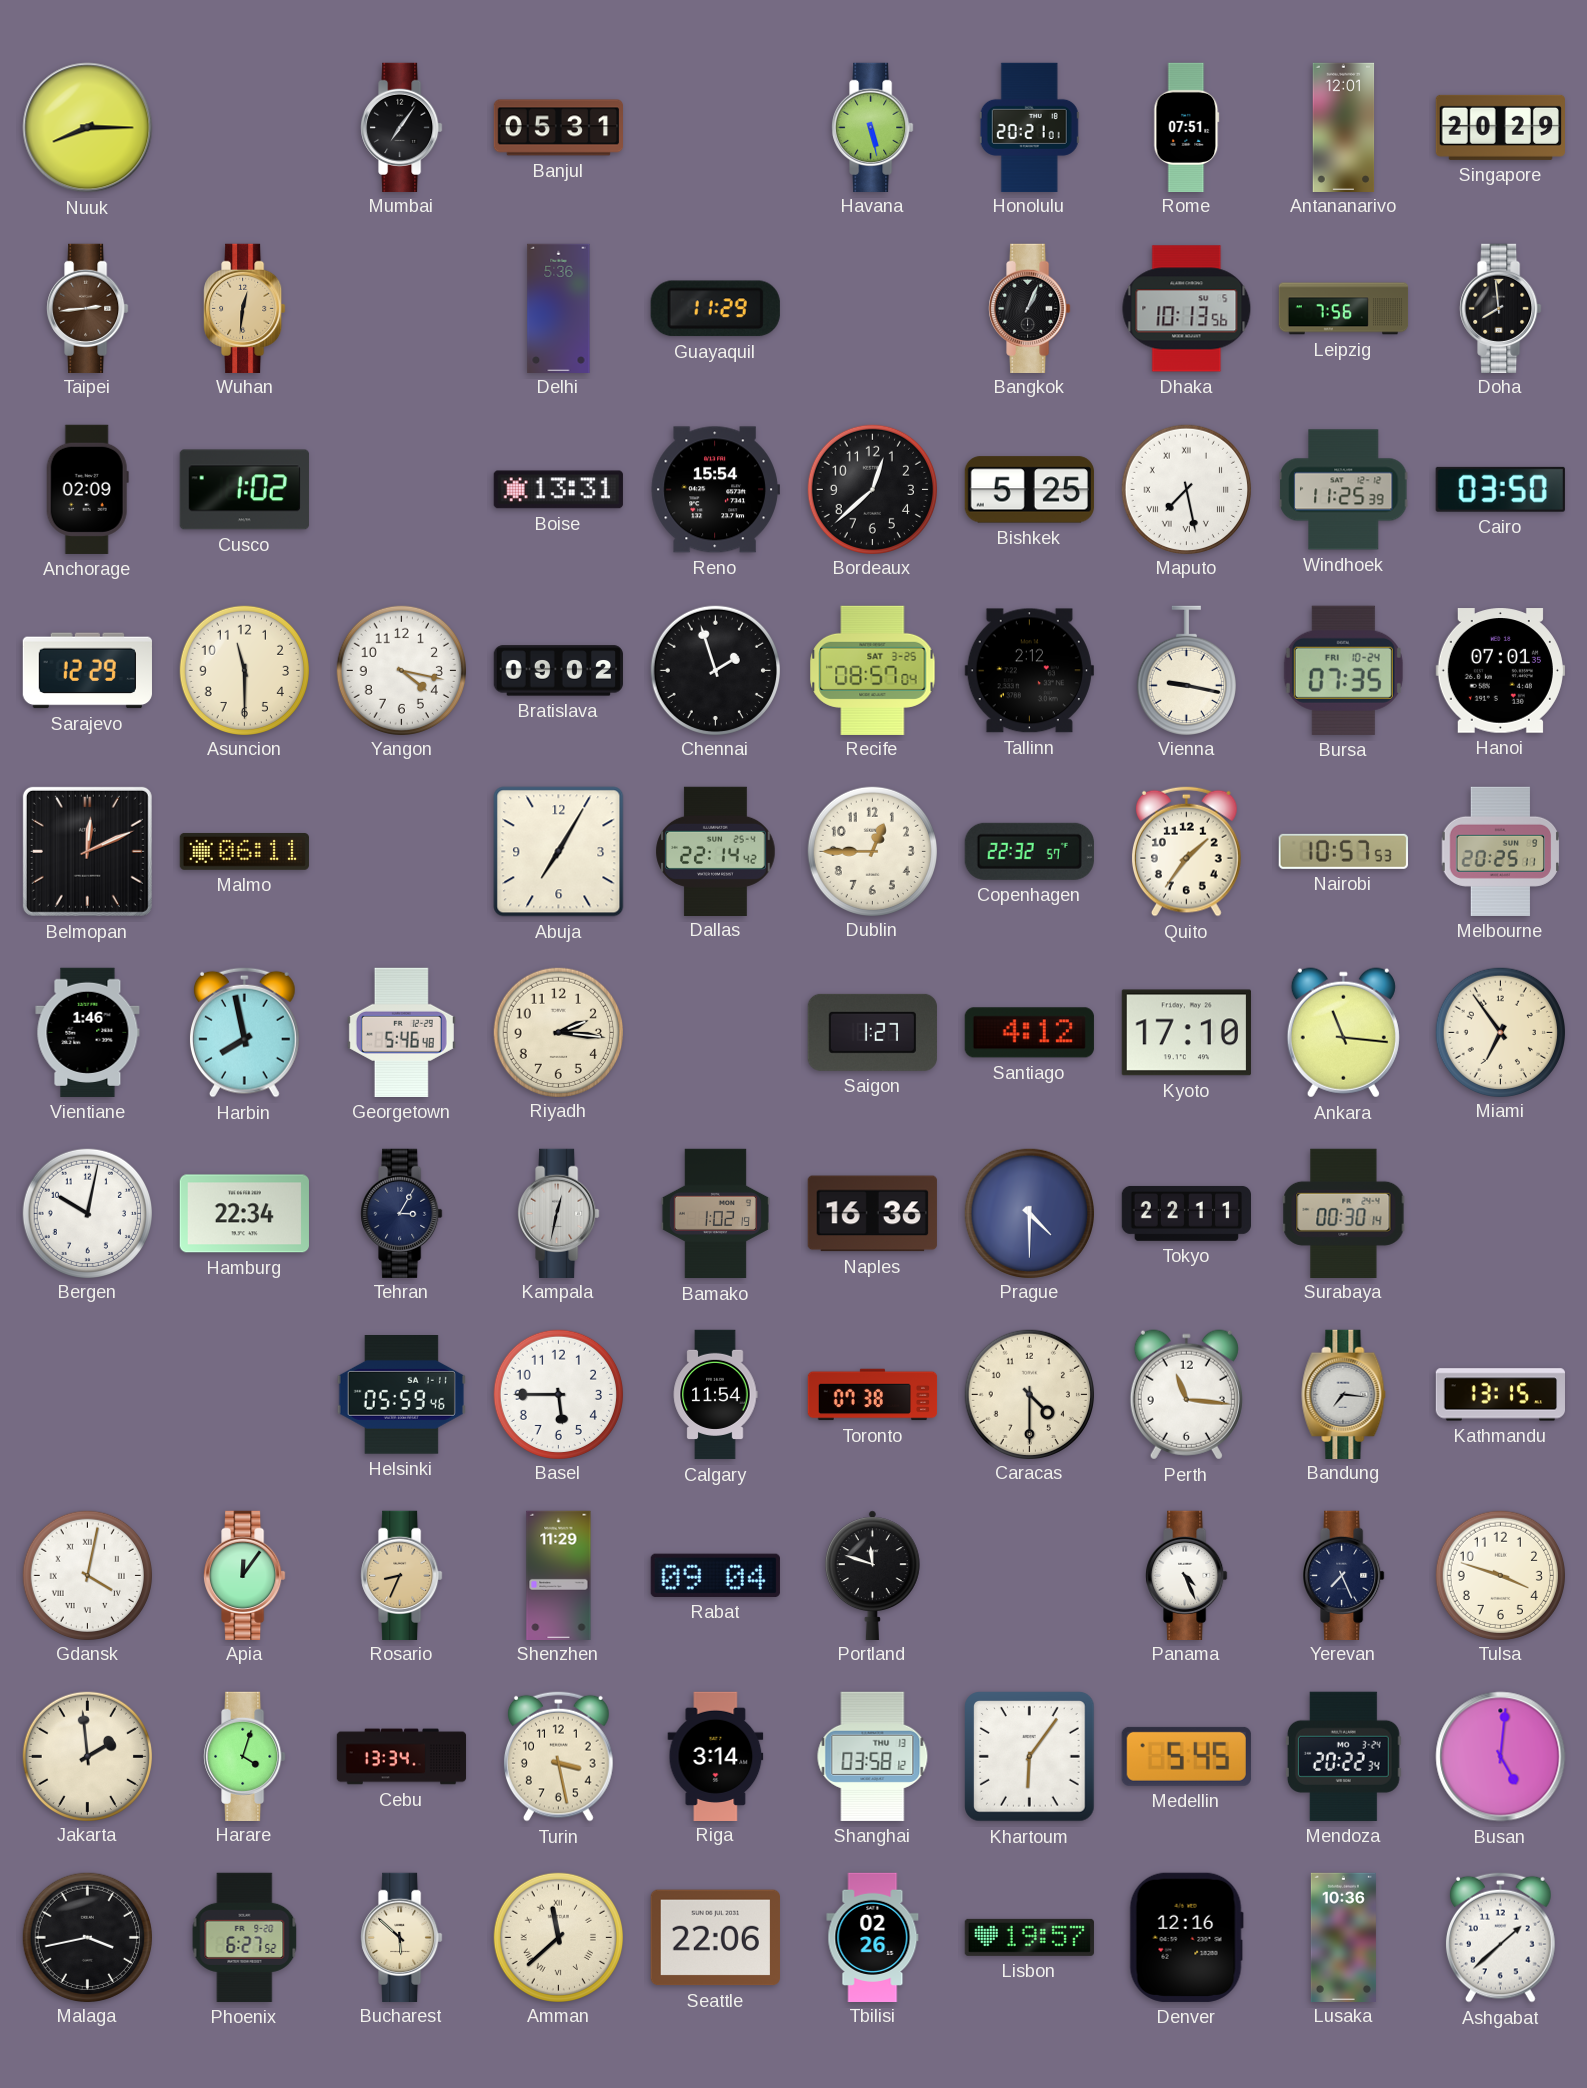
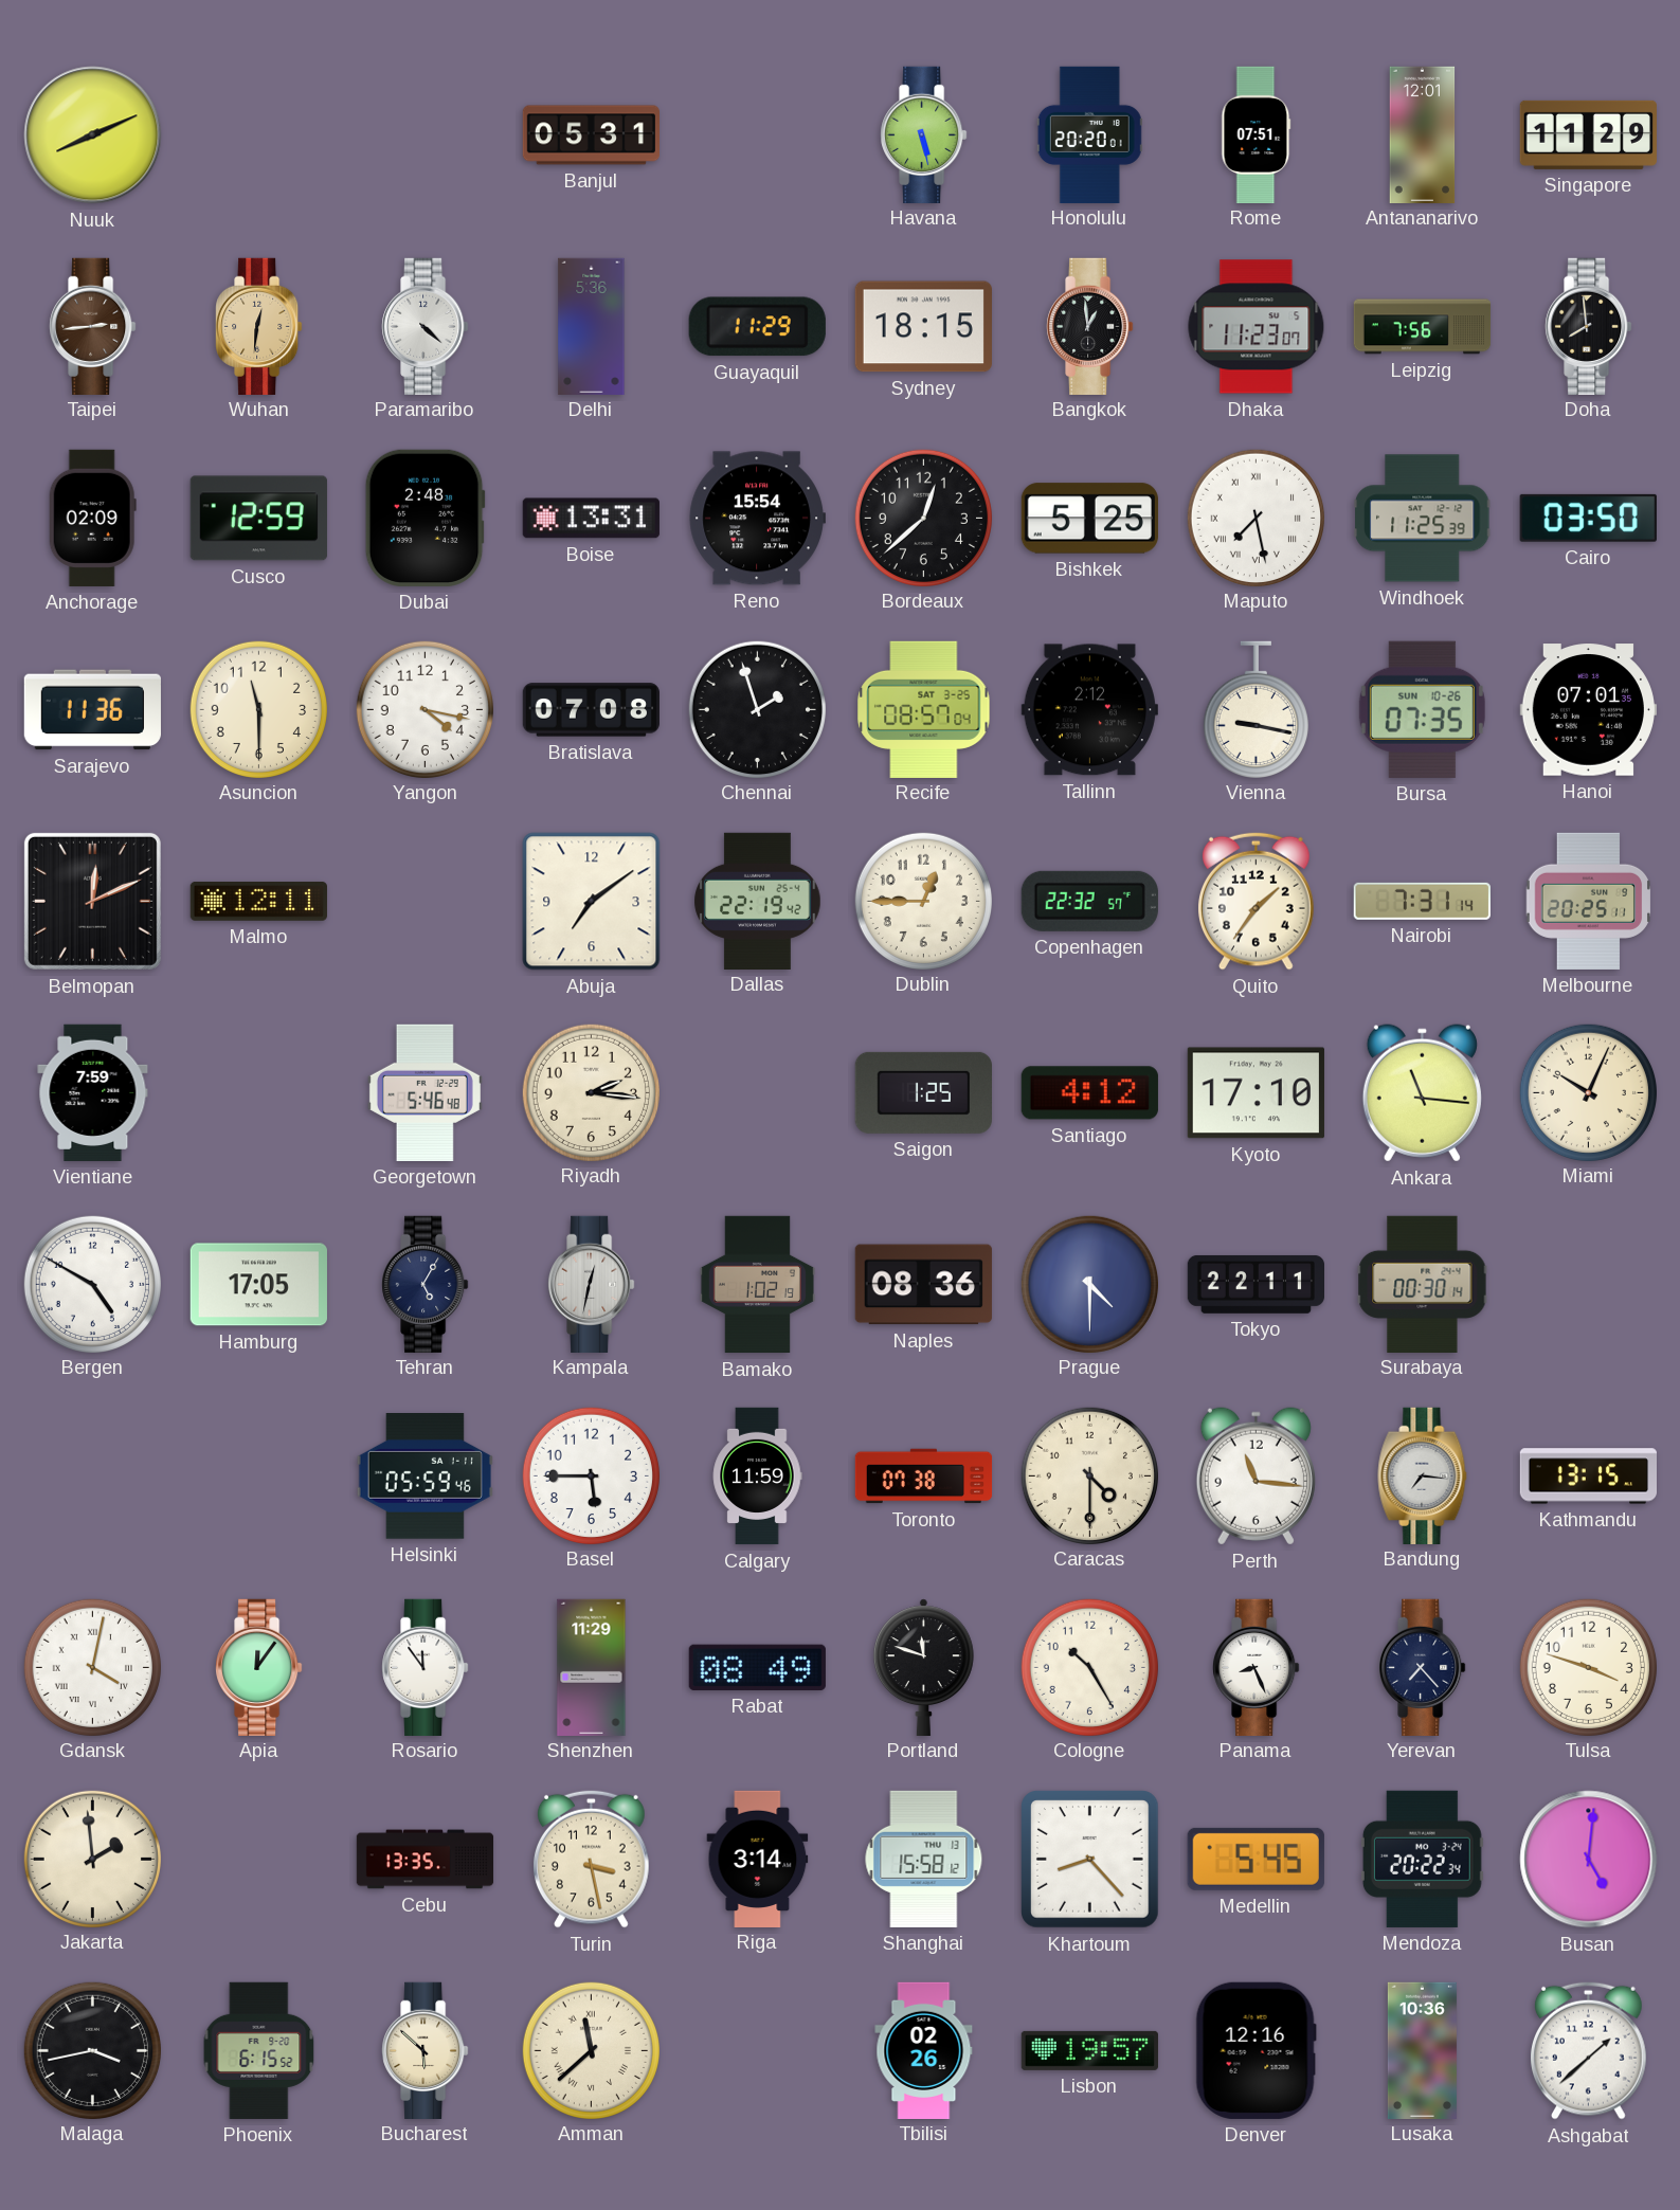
Nuuk: 8:15 -> 8:11 (93, 135)
Mumbai: 7:06 -> none (402, 127)
Honolulu: 20:21 -> 20:20 (1089, 134)
Singapore: 20:29 -> 11:29 (1588, 134)
Paramaribo: none -> 4:22 (426, 326)
Sydney: none -> 18:15 (923, 327)
Bangkok: 1:04 -> 12:59 (1090, 326)
Dhaka: 10:13 -> 11:23 (1257, 327)
Cusco: 1:02 -> 12:59 (258, 519)
Dubai: none -> 2:48 (424, 518)
Sarajevo: 12:29 -> 11:36 (92, 710)
Bratislava: 09:02 -> 07:08 (591, 710)
Bursa date: FRI 10-24 -> SUN 10-26 (1422, 709)
Malmo: 06:11 -> 12:11 (258, 901)
Abuja: 7:05 -> 7:09 (592, 902)
Dallas: 22:14 -> 22:19 (758, 901)
Nairobi: 10:57 -> 7:31 (1422, 901)
Vientiane: 1:46 -> 7:59 (93, 1092)
Harbin: 7:58 -> none (244, 1032)
Saigon: 1:27 -> 1:25 (923, 1092)
Miami: 6:54 -> 10:04 (1588, 1092)
Bergen: 10:02 -> 4:50 (92, 1284)
Hamburg: 22:34 -> 17:05 (258, 1285)
Tehran: 3:05 -> 5:05 (426, 1284)
Naples: 16:36 -> 08:36 (923, 1285)
Calgary: 11:54 -> 11:59 (757, 1477)
Rosario: 8:34 -> 11:54 (426, 1667)
Rosario dial: champagne -> white (426, 1667)
Rabat: 09:04 -> 08:49 (757, 1667)
Cologne: none -> 10:25 (1089, 1667)
Panama: 4:26 -> 8:26 (1257, 1667)
Yerevan: 7:26 -> 7:23 (1423, 1667)
Harare: 4:03 -> none (245, 1756)
Cebu: 13:34 -> 13:35 (426, 1860)
Shanghai: 03:58 -> 15:58 (924, 1859)
Khartoum: 6:06 -> 8:23 (1090, 1860)
Phoenix: 6:27 -> 6:15 (259, 2050)
Seattle: 22:06 -> none (715, 1938)
